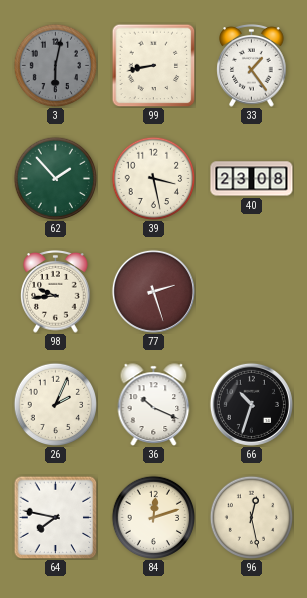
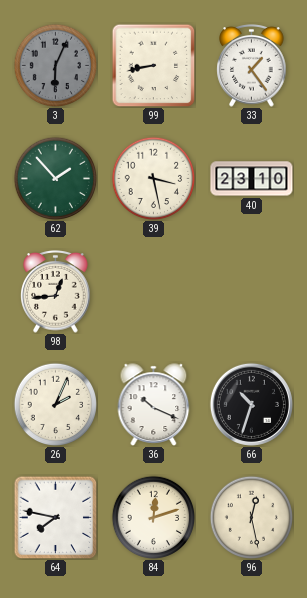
3: 6:02 -> 6:04 (55, 65)
40: 23:08 -> 23:10 (252, 179)
98: 9:44 -> 12:44 (56, 292)
77: 2:27 -> none (153, 291)
